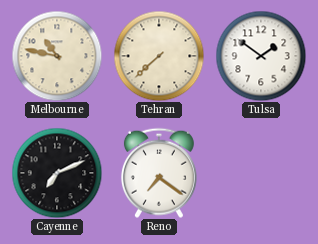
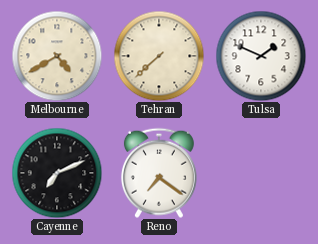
Melbourne: 10:47 -> 4:40 (57, 56)
Tulsa: 1:51 -> 1:49 (261, 56)
